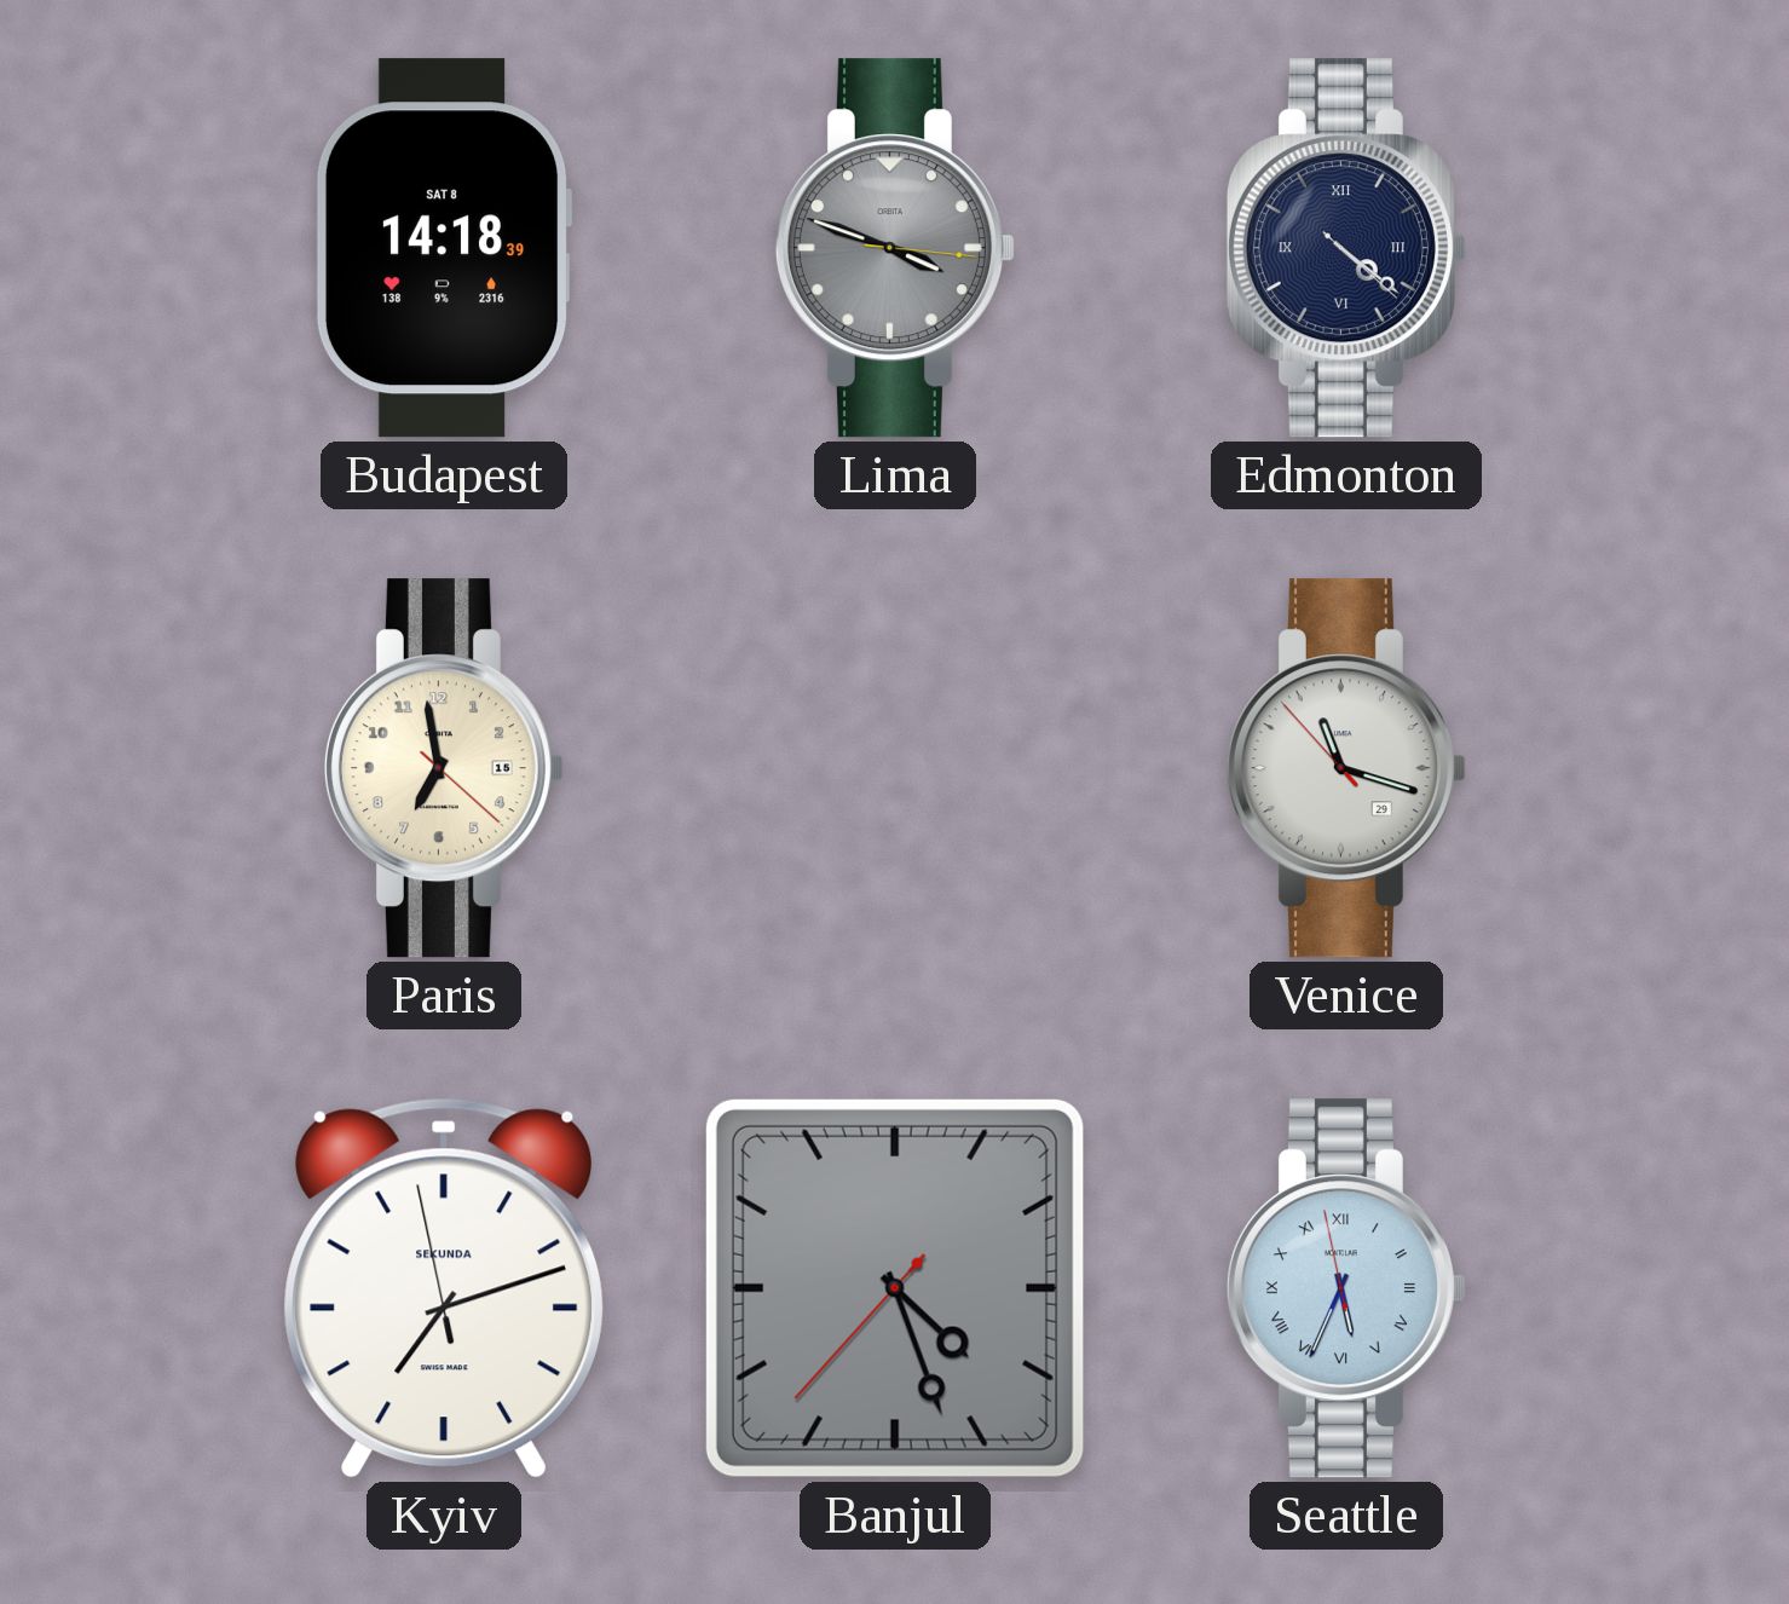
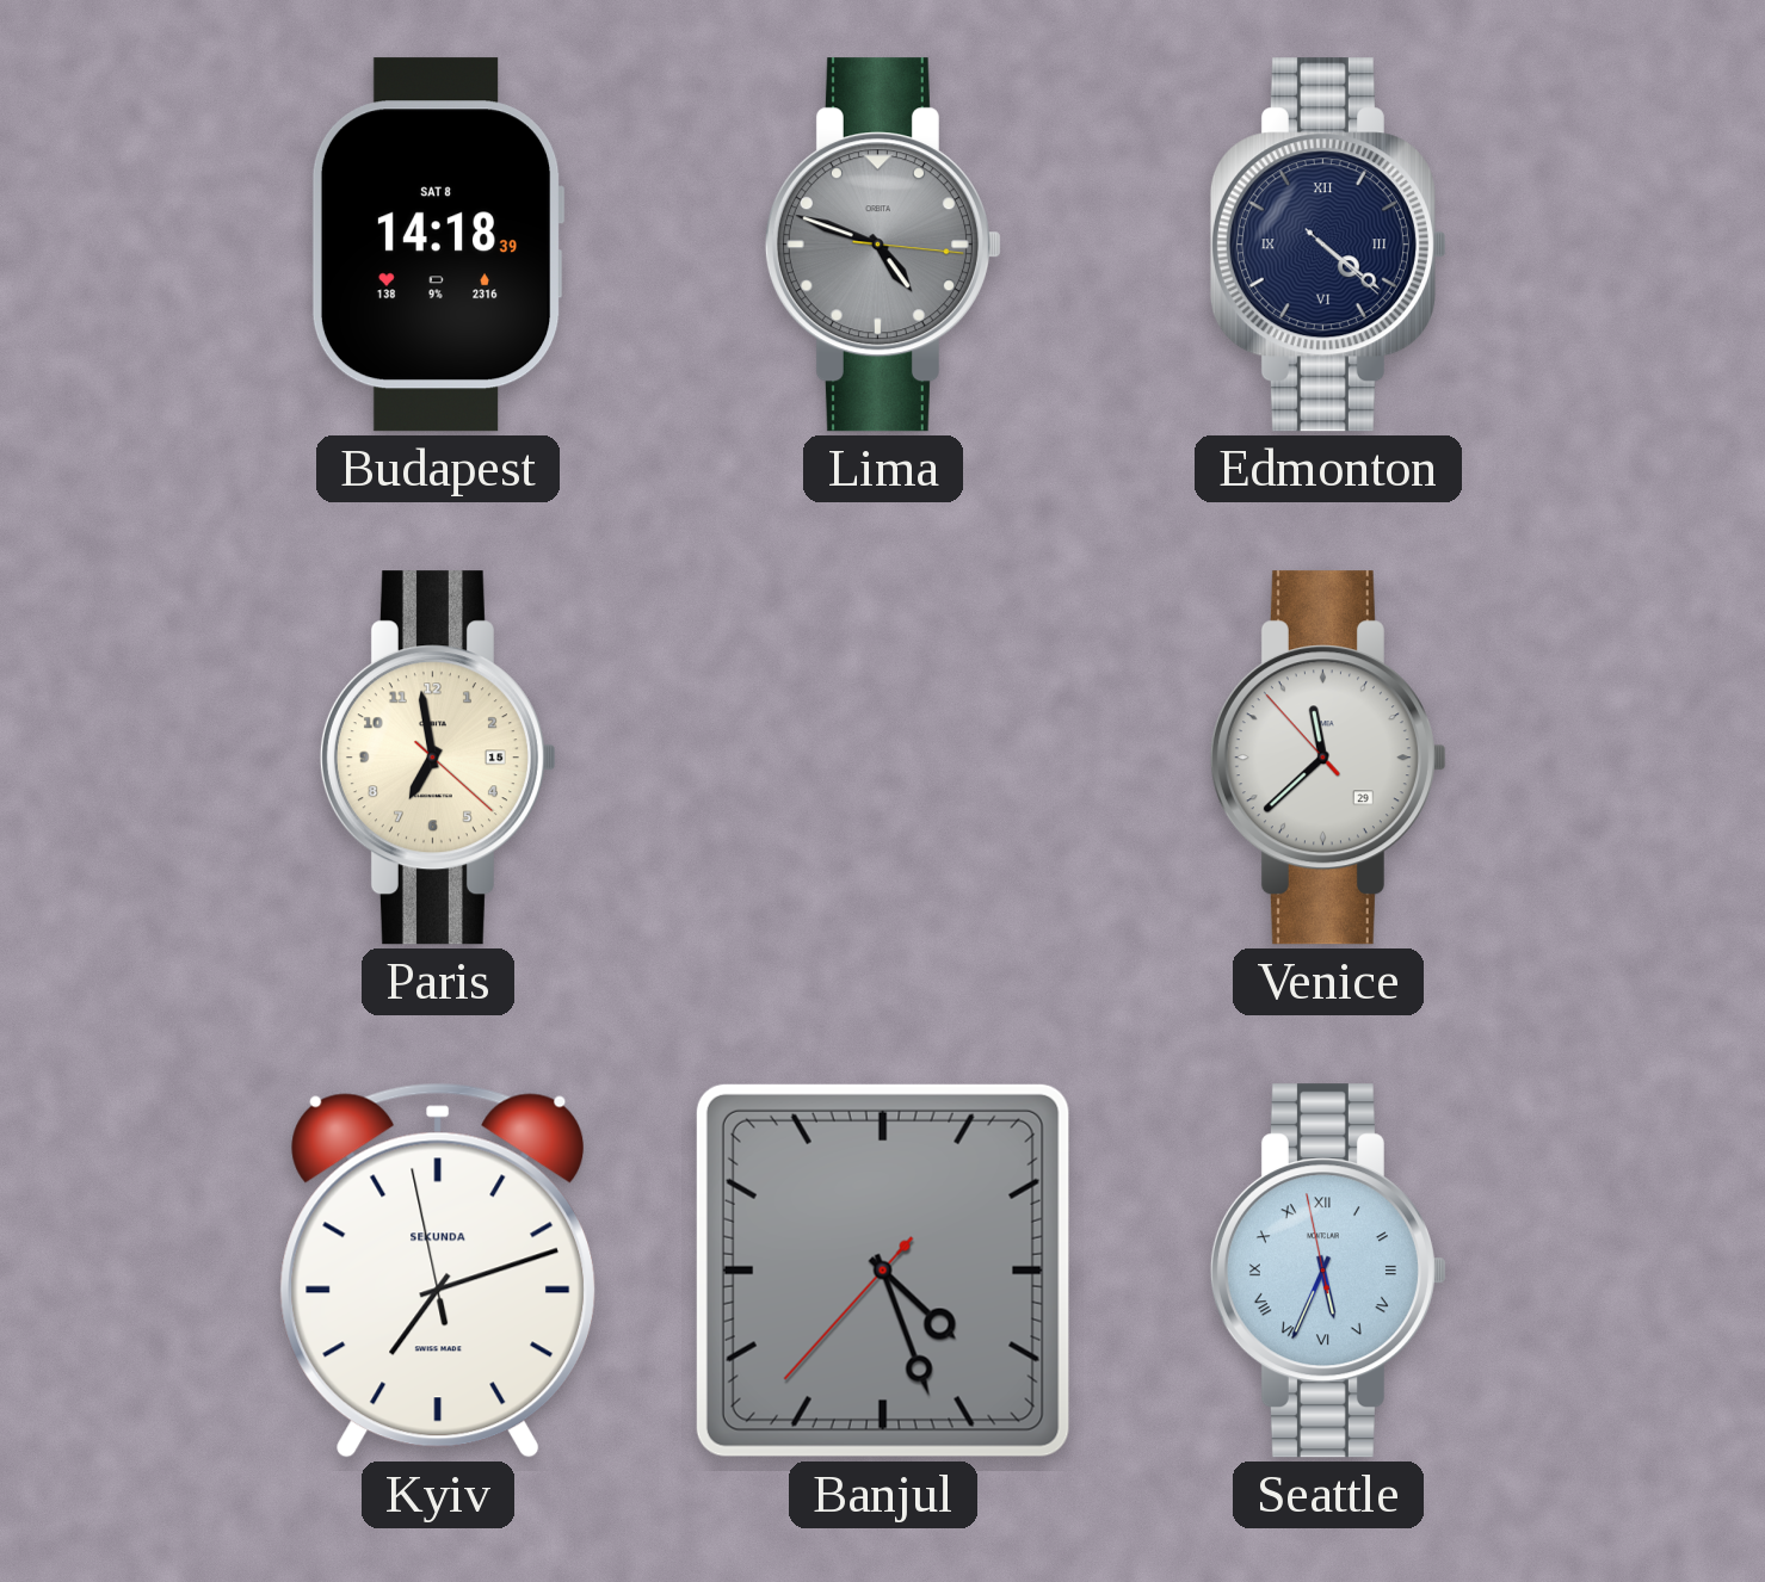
Lima: 3:48 -> 4:48 (883, 245)
Venice: 11:17 -> 11:37 (1328, 758)
